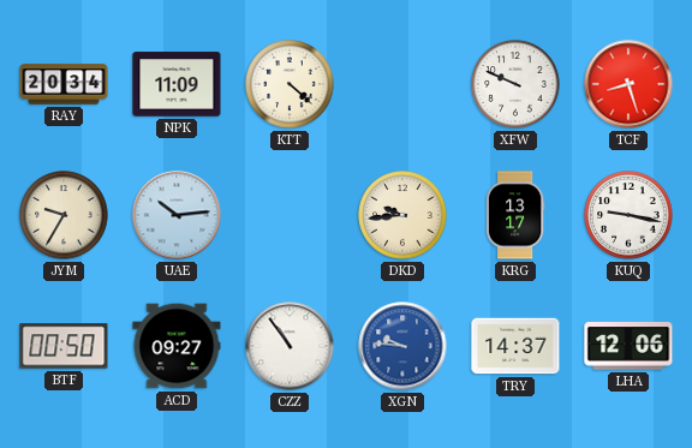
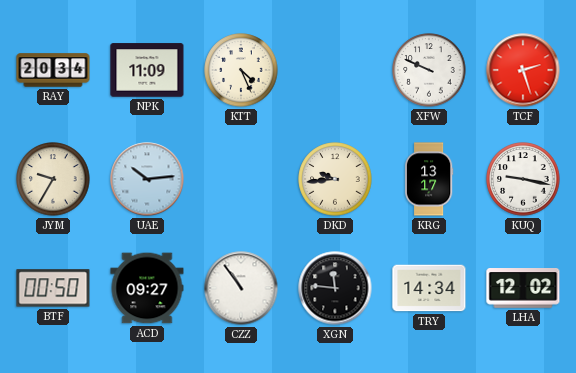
KTT: 4:22 -> 4:26 (241, 70)
TCF: 8:27 -> 2:27 (523, 70)
XGN: 9:46 -> 11:46 (335, 288)
XGN dial: blue -> black (335, 288)
TRY: 14:37 -> 14:34 (429, 288)
LHA: 12:06 -> 12:02 (523, 289)
